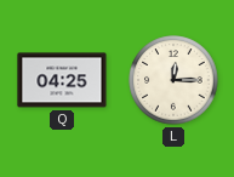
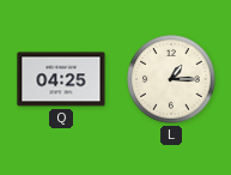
L: 12:15 -> 1:15 (171, 79)
